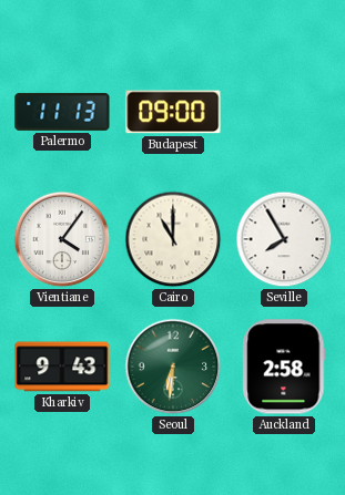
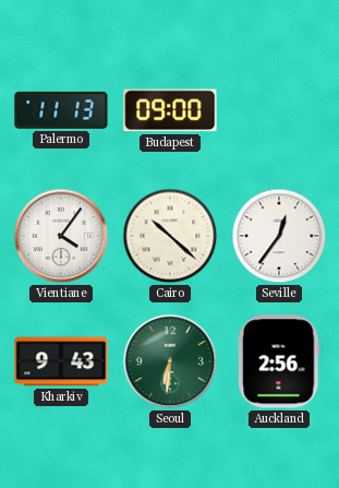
Cairo: 11:00 -> 10:22 (170, 236)
Seville: 7:55 -> 12:36 (279, 236)
Auckland: 2:58 -> 2:56 (279, 361)
